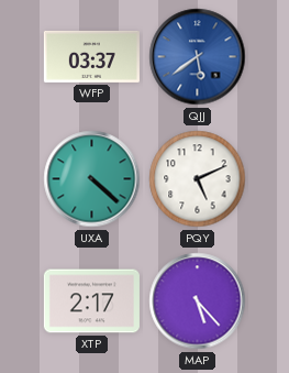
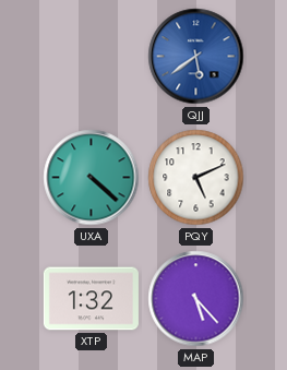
WFP: 03:37 -> none (91, 56)
XTP: 2:17 -> 1:32 (91, 299)
